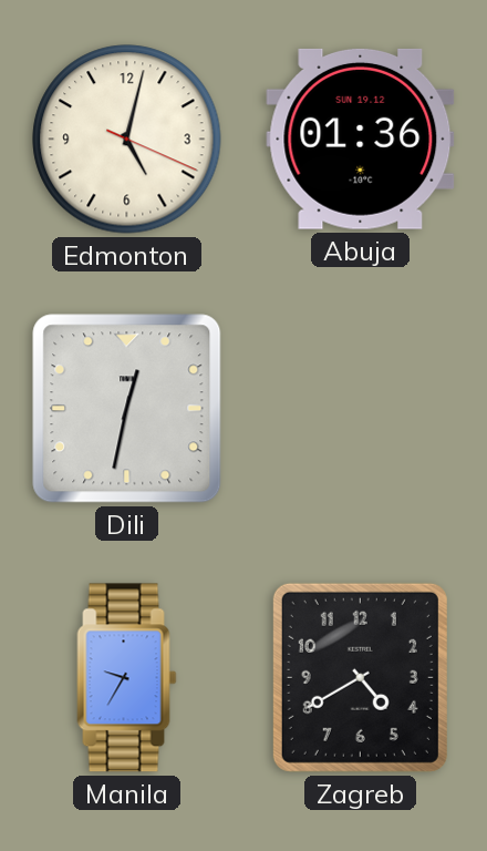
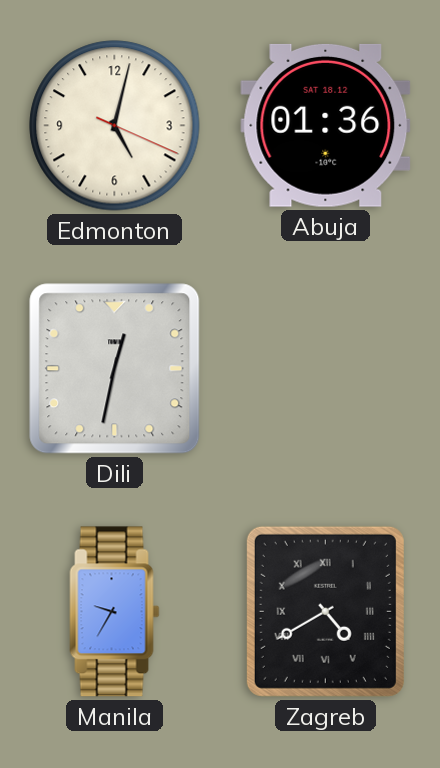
Abuja date: SUN 19.12 -> SAT 18.12 (326, 125)
Zagreb numerals: Arabic -> Roman (325, 611)
